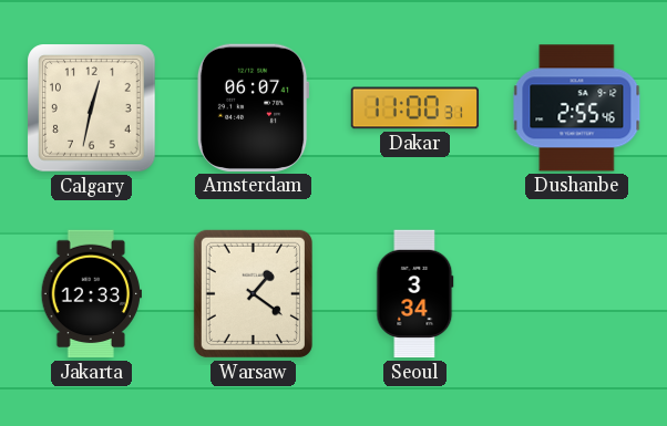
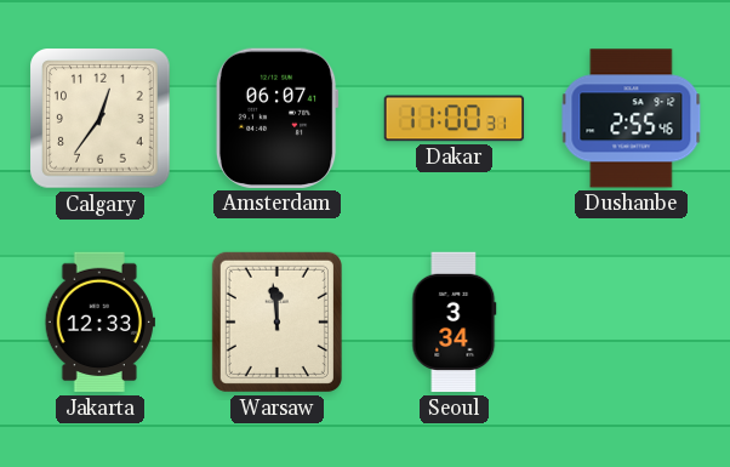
Calgary: 12:32 -> 12:36 (101, 119)
Warsaw: 1:21 -> 11:59 (276, 321)
